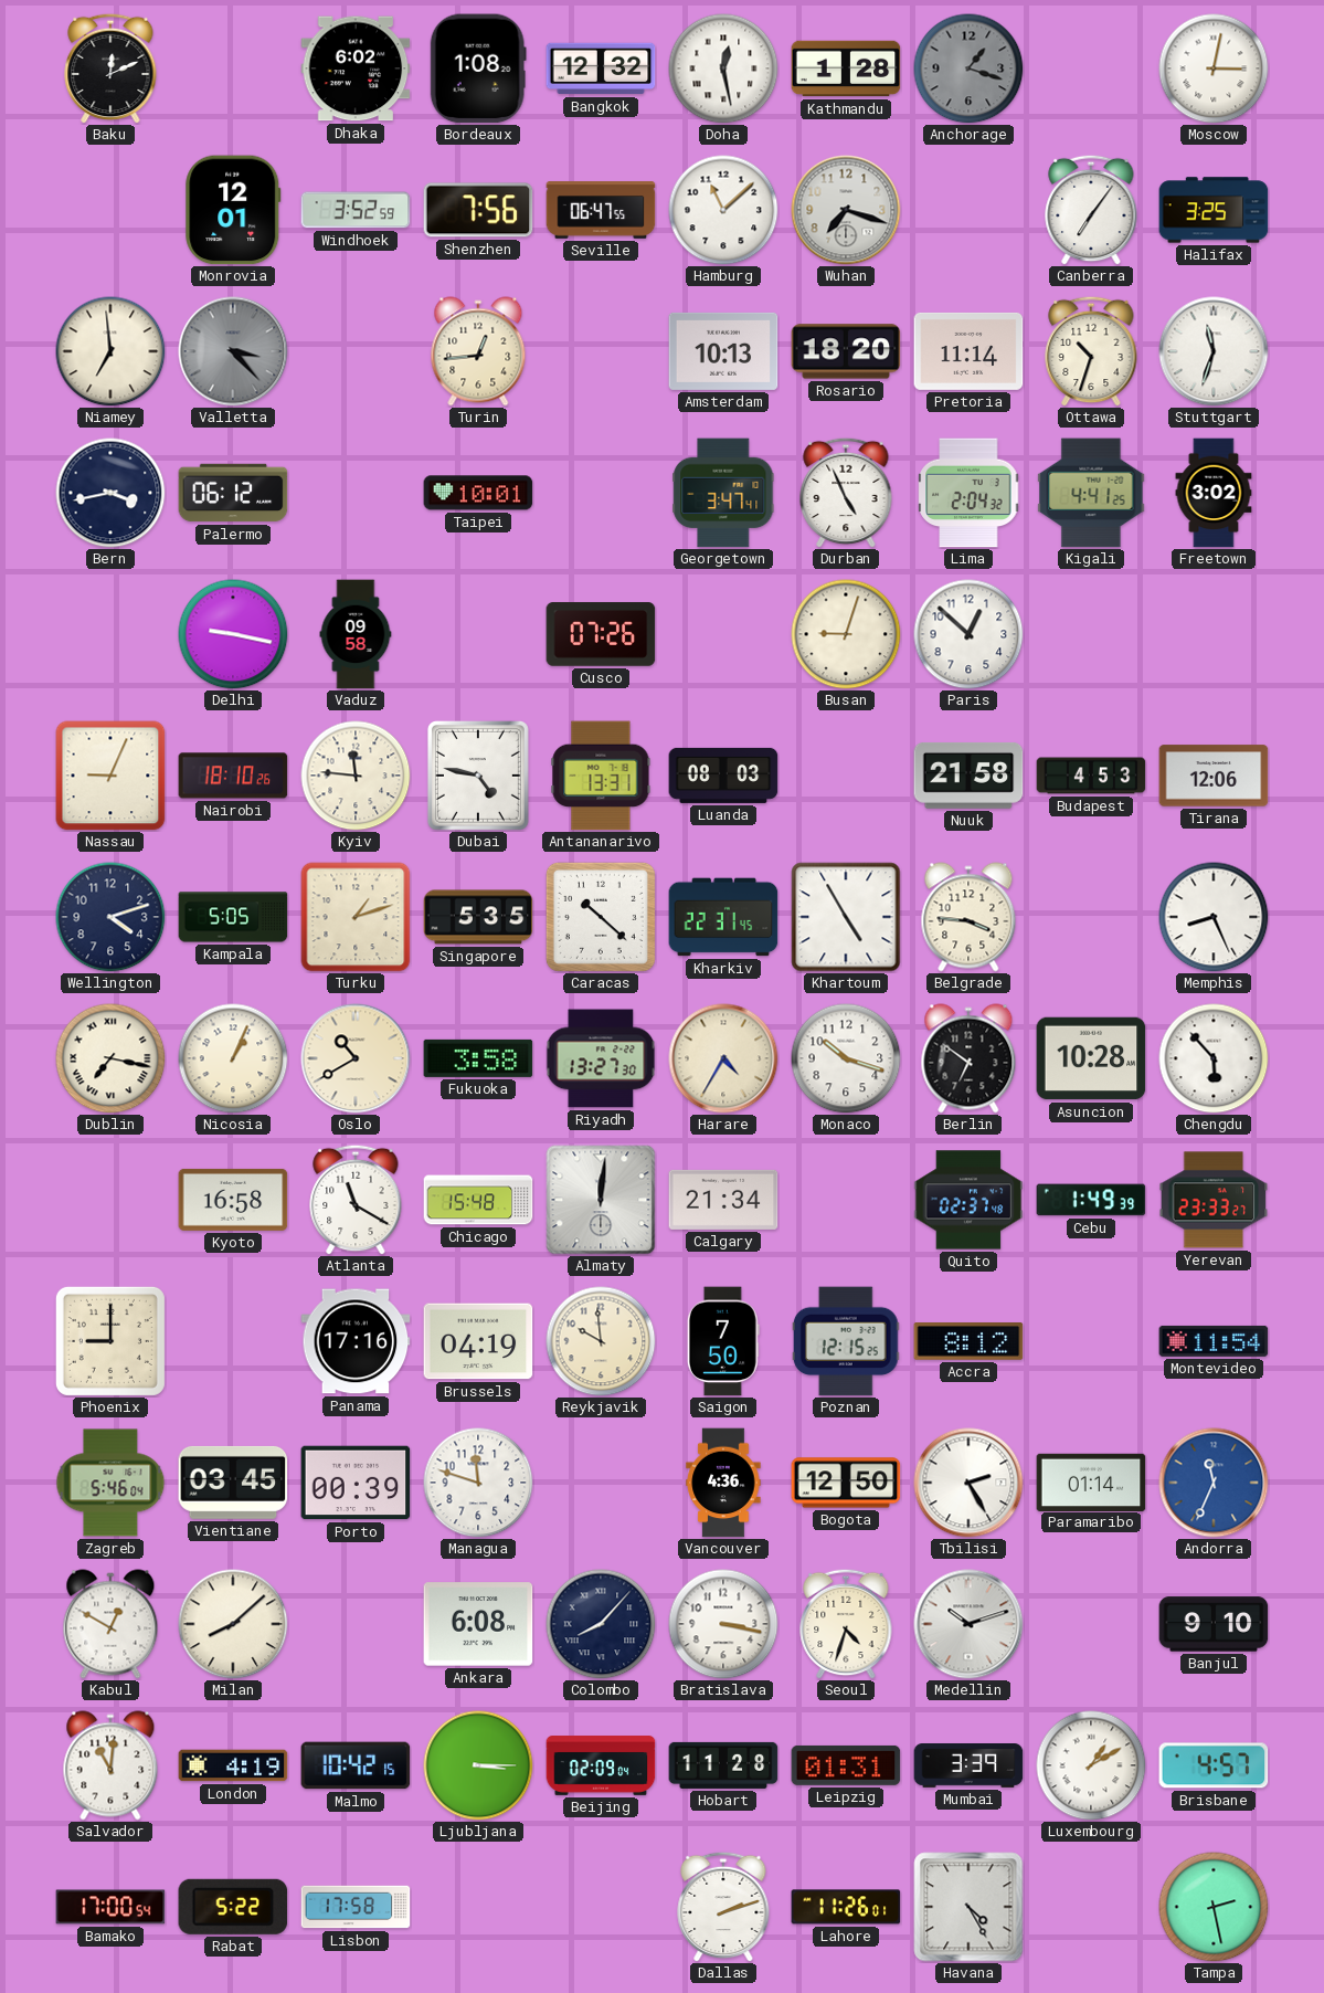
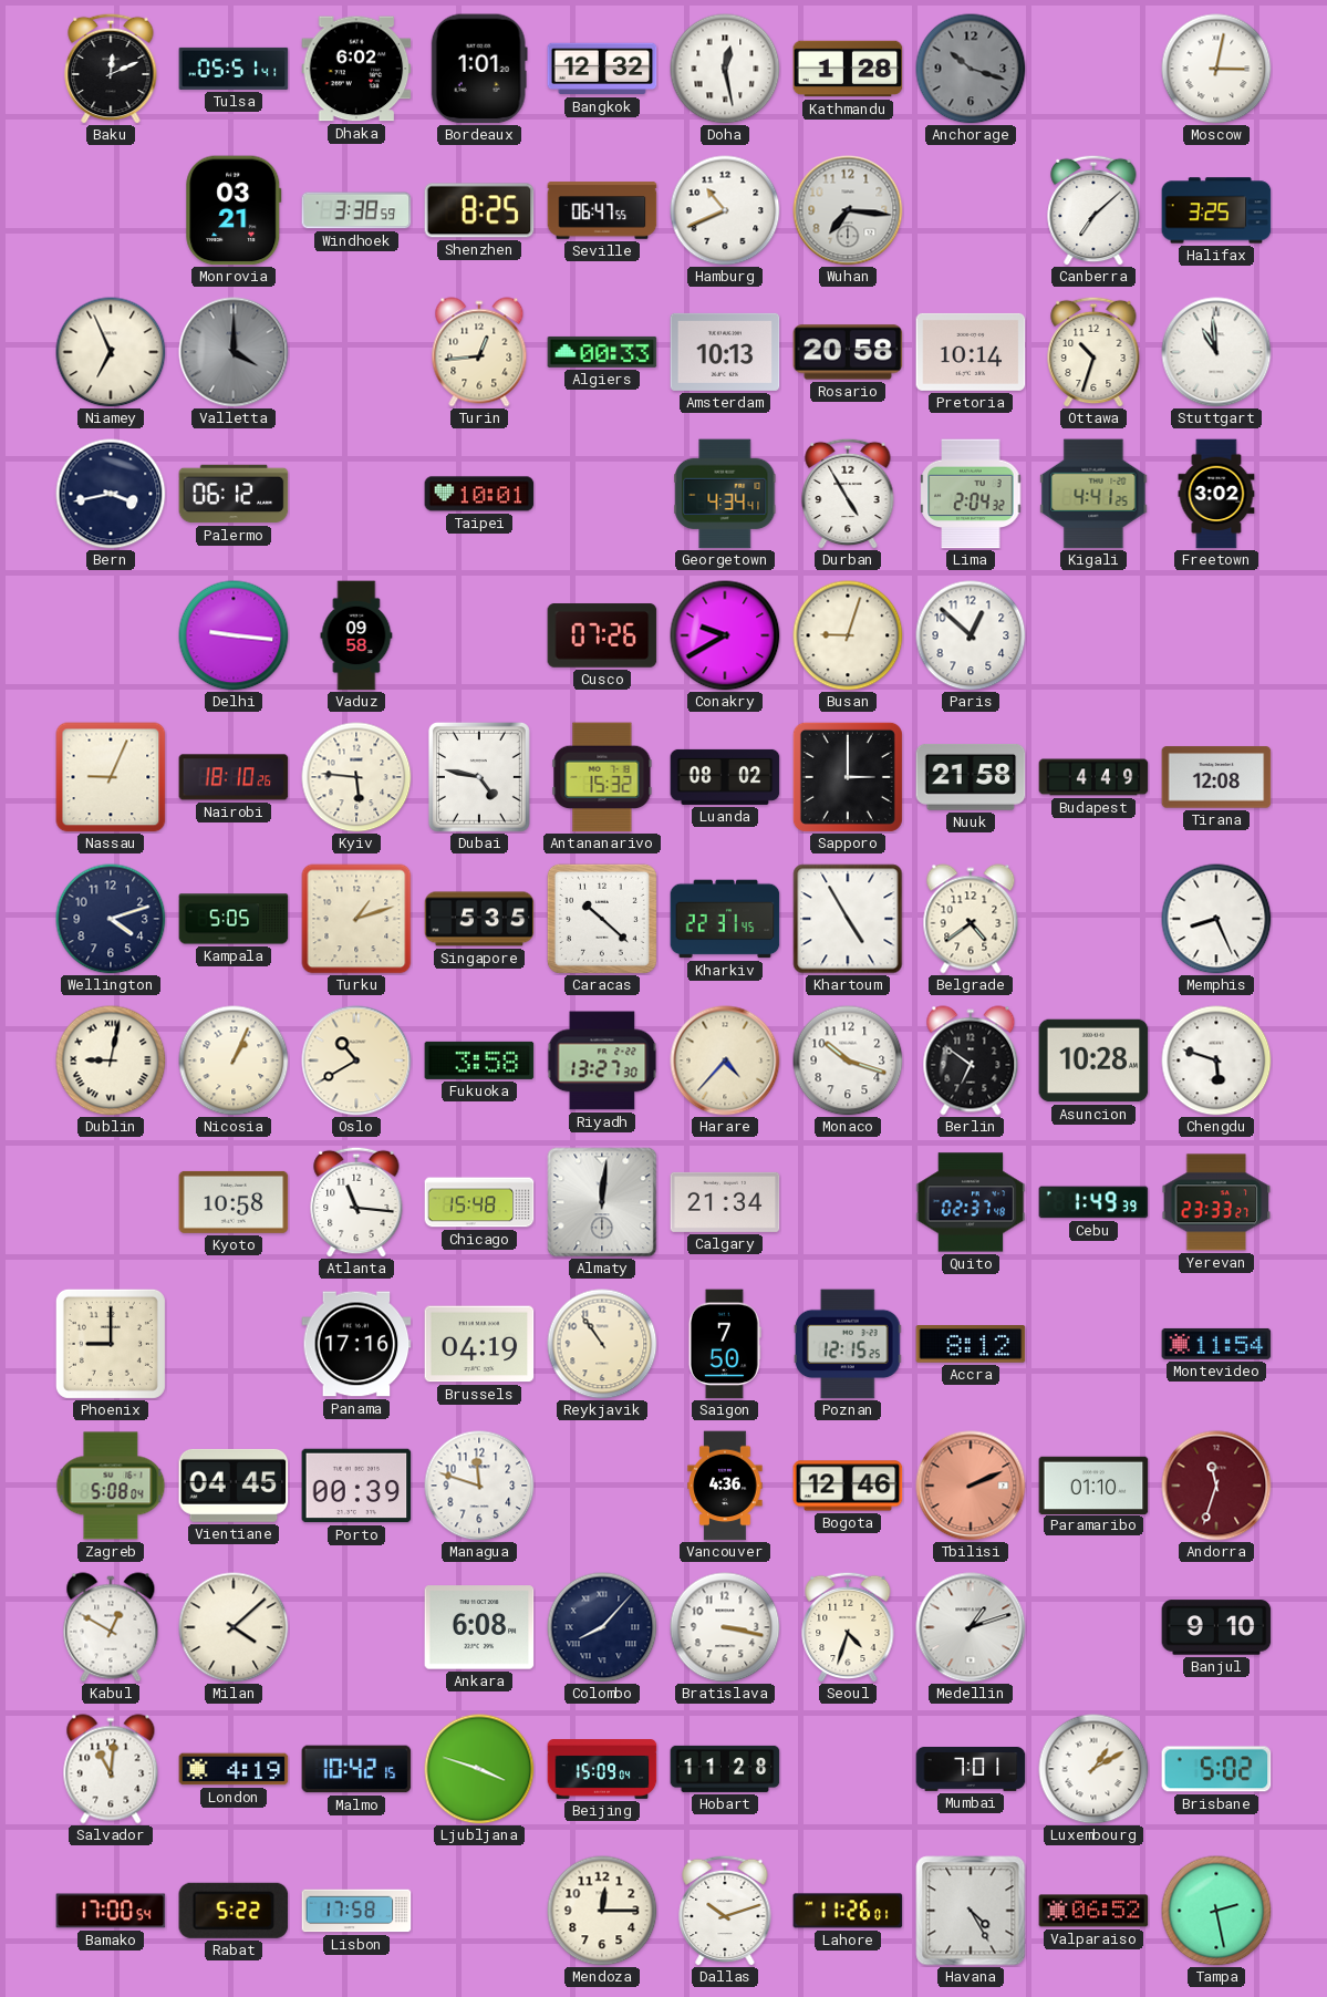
Tulsa: none -> 05:51 (234, 69)
Bordeaux: 1:08 -> 1:01 (479, 69)
Anchorage: 1:18 -> 10:18 (971, 69)
Monrovia: 12:01 -> 03:21 (234, 210)
Windhoek: 3:52 -> 3:38 (356, 210)
Shenzhen: 7:56 -> 8:25 (479, 210)
Hamburg: 11:08 -> 10:41 (725, 210)
Wuhan: 7:18 -> 7:16 (848, 210)
Canberra: 7:06 -> 7:08 (1093, 210)
Niamey: 6:59 -> 6:56 (111, 352)
Valletta: 3:23 -> 4:00 (234, 352)
Algiers: none -> 00:33 (602, 352)
Rosario: 18:20 -> 20:58 (848, 352)
Pretoria: 11:14 -> 10:14 (971, 352)
Stuttgart: 11:33 -> 10:59 (1216, 352)
Georgetown: 3:47 -> 4:34 (725, 494)
Durban: 4:56 -> 4:55 (848, 494)
Delhi: 9:17 -> 9:16 (234, 635)
Conakry: none -> 9:40 (725, 635)
Kyiv: 11:46 -> 5:46 (356, 777)
Antananarivo: 13:31 -> 15:32 (602, 777)
Luanda: 08:03 -> 08:02 (725, 777)
Sapporo: none -> 3:00 (848, 777)
Budapest: 4:53 -> 4:49 (1093, 777)
Tirana: 12:06 -> 12:08 (1216, 777)
Belgrade: 3:46 -> 4:39 (971, 919)
Dublin: 7:17 -> 9:02 (111, 1060)
Harare: 4:35 -> 4:37 (725, 1060)
Chengdu: 5:53 -> 5:48 (1216, 1060)
Kyoto: 16:58 -> 10:58 (234, 1202)
Atlanta: 11:20 -> 11:16 (356, 1202)
Reykjavik: 9:59 -> 10:54 (602, 1344)
Zagreb: 5:46 -> 5:08 (111, 1486)
Vientiane: 03:45 -> 04:45 (234, 1486)
Bogota: 12:50 -> 12:46 (848, 1486)
Tbilisi: 2:25 -> 2:11 (971, 1486)
Tbilisi dial: white -> salmon (971, 1486)
Paramaribo: 01:14 -> 01:10 (1093, 1484)
Andorra: 11:34 -> 11:33 (1216, 1486)
Andorra dial: blue -> burgundy (1216, 1486)
Milan: 8:08 -> 4:08 (234, 1627)
Medellin: 10:12 -> 1:12 (971, 1627)
Ljubljana: 3:15 -> 3:48 (479, 1769)
Beijing: 02:09 -> 15:09 (602, 1769)
Leipzig: 01:31 -> none (846, 1765)
Mumbai: 3:39 -> 7:01 (971, 1770)
Brisbane: 4:57 -> 5:02 (1216, 1769)
Mendoza: none -> 12:15 (602, 1911)
Dallas: 2:12 -> 10:12 (725, 1911)
Valparaiso: none -> 06:52 (1093, 1911)
